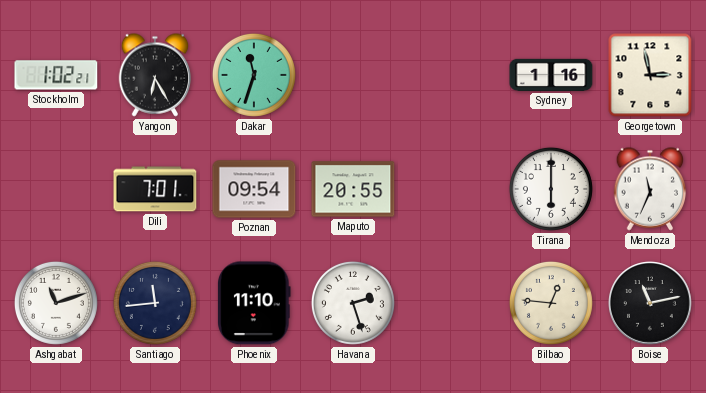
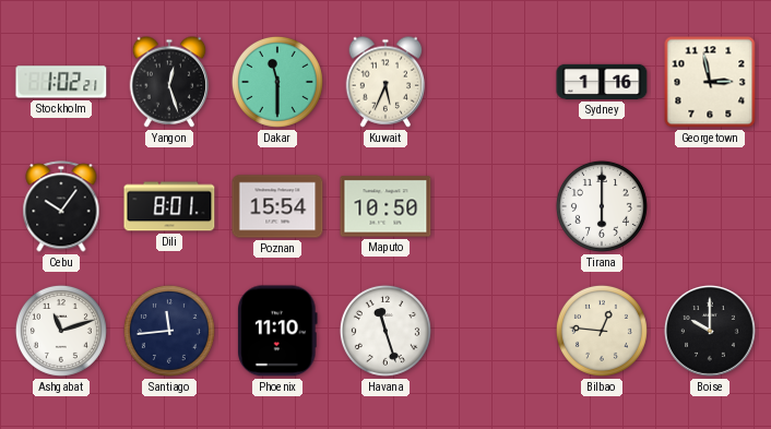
Yangon: 6:25 -> 12:27 (169, 82)
Dakar: 11:33 -> 11:30 (277, 82)
Kuwait: none -> 5:34 (385, 82)
Cebu: none -> 10:06 (61, 206)
Dili: 7:01 -> 8:01 (169, 206)
Poznan: 09:54 -> 15:54 (277, 206)
Maputo: 20:55 -> 10:50 (385, 206)
Mendoza: 11:34 -> none (650, 189)
Havana: 2:27 -> 11:27 (385, 331)
Boise: 11:13 -> 10:00 (711, 332)
